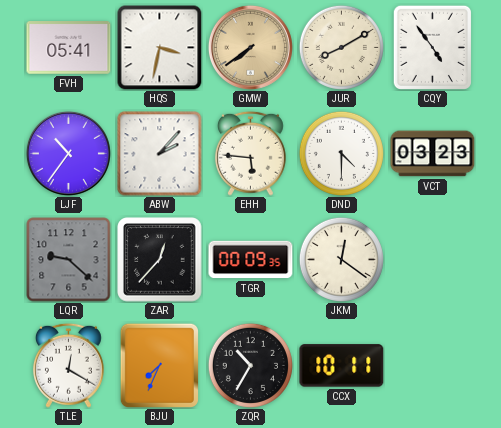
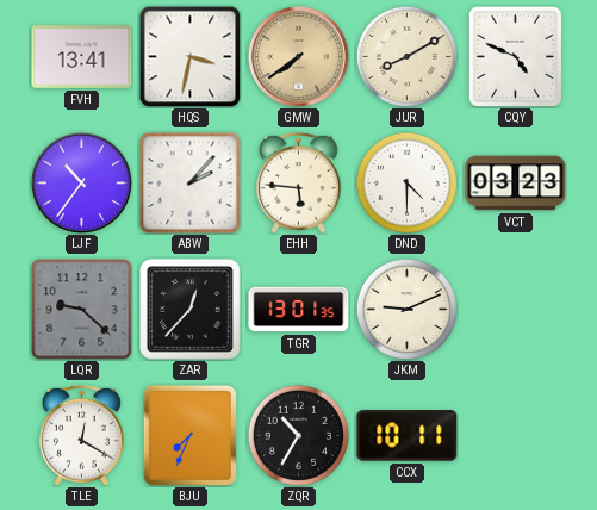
FVH: 05:41 -> 13:41 (82, 57)
CQY: 4:54 -> 4:49 (515, 56)
TGR: 00:09 -> 13:01 (299, 310)
JKM: 12:21 -> 9:11 (406, 309)
